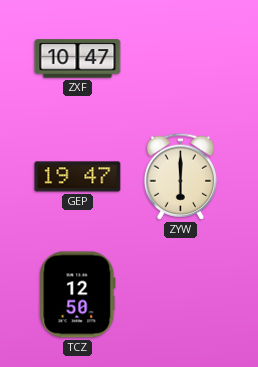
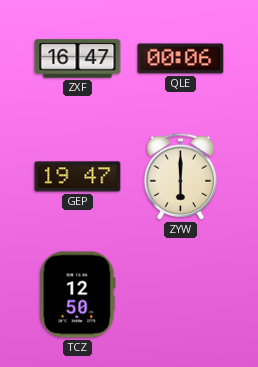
ZXF: 10:47 -> 16:47 (78, 59)
QLE: none -> 00:06 (181, 59)
